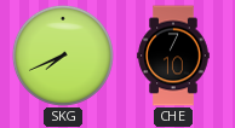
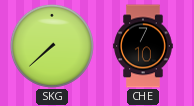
SKG: 7:41 -> 7:38 (52, 46)
